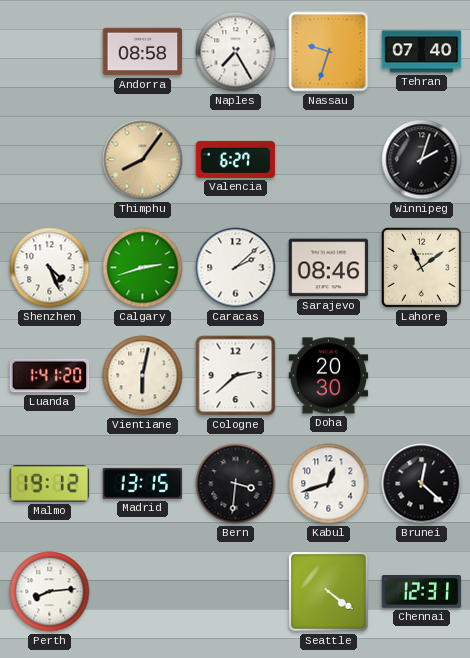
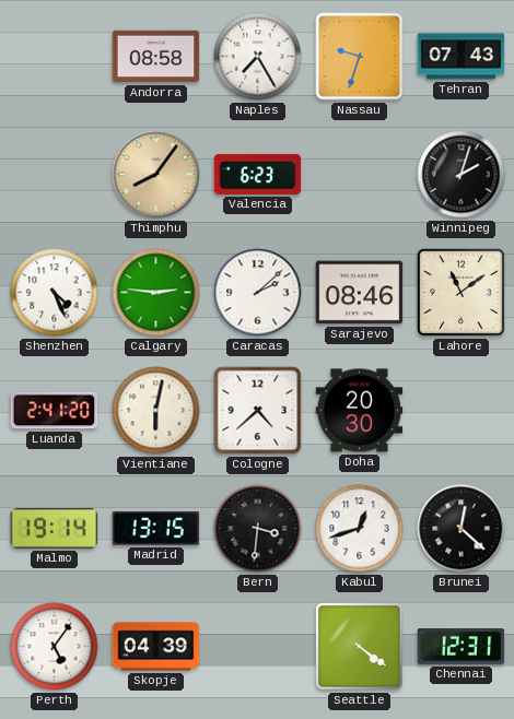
Tehran: 07:40 -> 07:43 (462, 57)
Valencia: 6:27 -> 6:23 (258, 174)
Calgary: 2:42 -> 2:46 (156, 293)
Luanda: 1:41 -> 2:41 (55, 411)
Cologne: 2:38 -> 4:38 (258, 411)
Malmo: 19:12 -> 19:14 (55, 528)
Perth: 8:14 -> 5:06 (55, 647)
Skopje: none -> 04:39 (156, 647)
